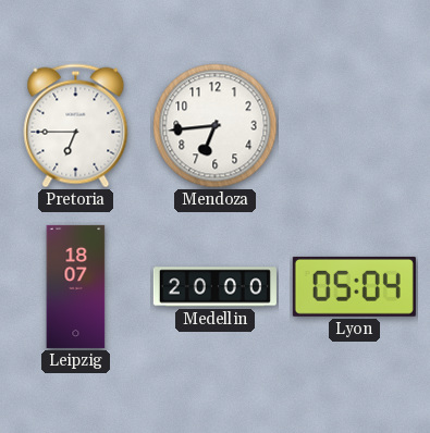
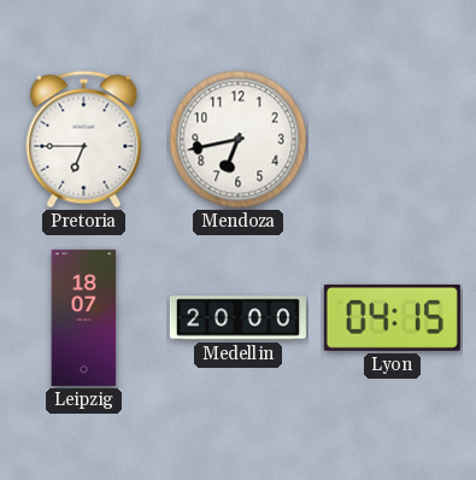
Mendoza: 6:44 -> 6:43 (239, 140)
Lyon: 05:04 -> 04:15 (392, 317)
